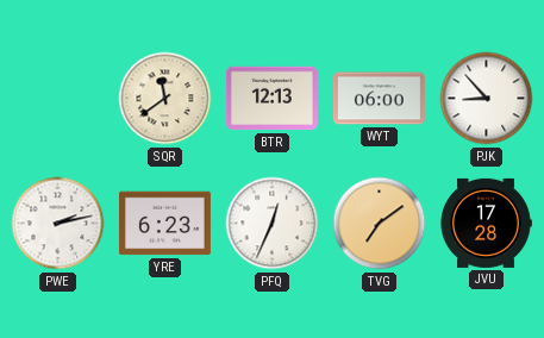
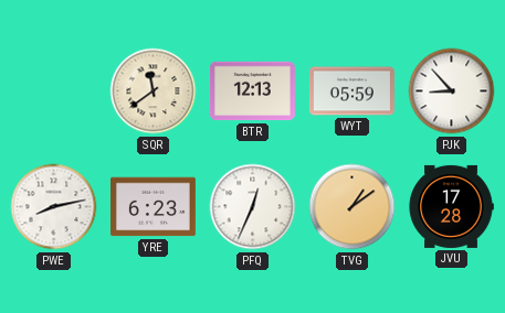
WYT: 06:00 -> 05:59 (351, 91)
PWE: 2:13 -> 8:13 (54, 207)
TVG: 7:09 -> 1:09 (353, 207)
